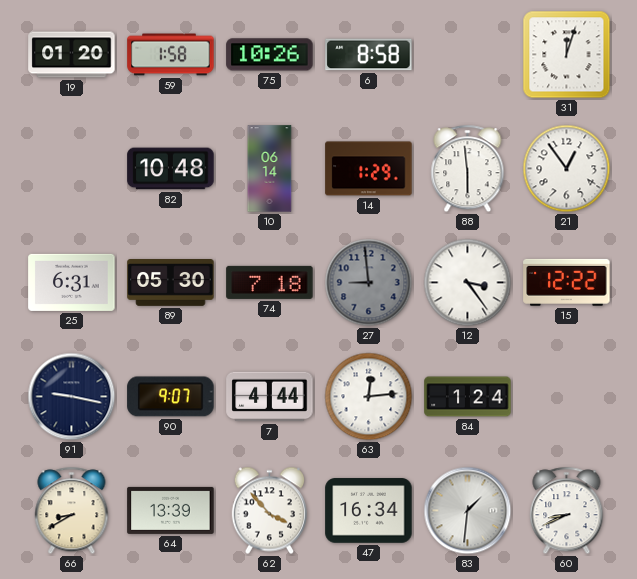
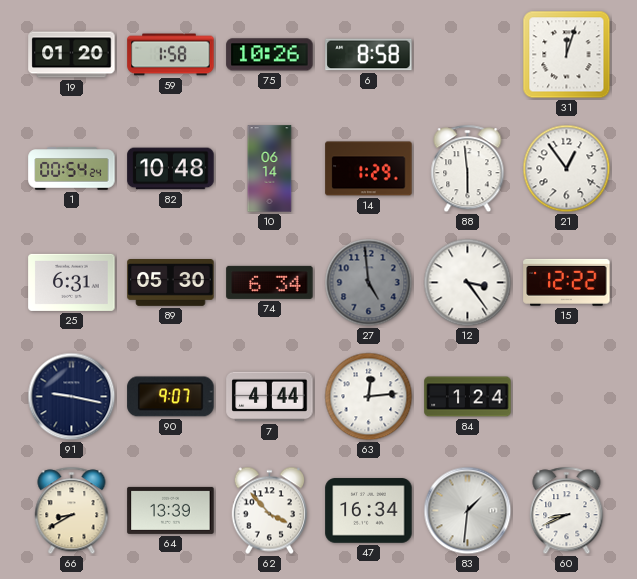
1: none -> 00:54 (72, 169)
74: 7:18 -> 6:34 (270, 282)
27: 8:59 -> 4:59 (369, 283)
